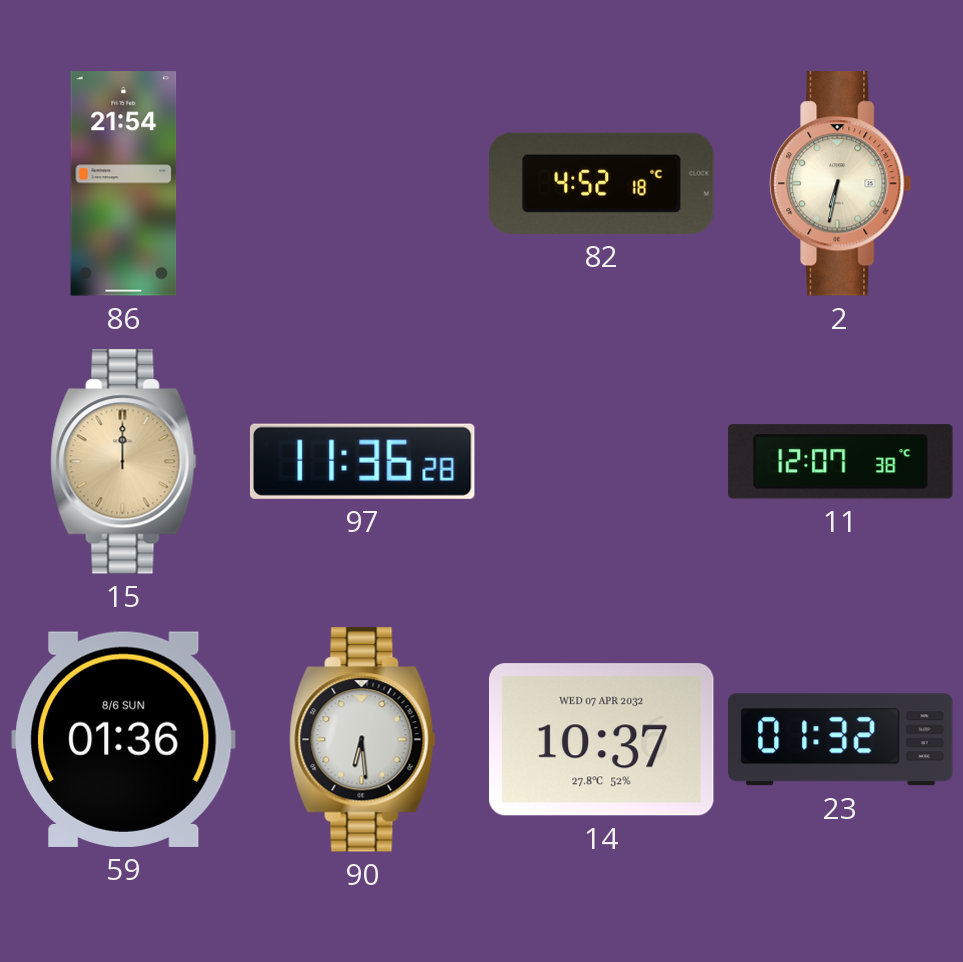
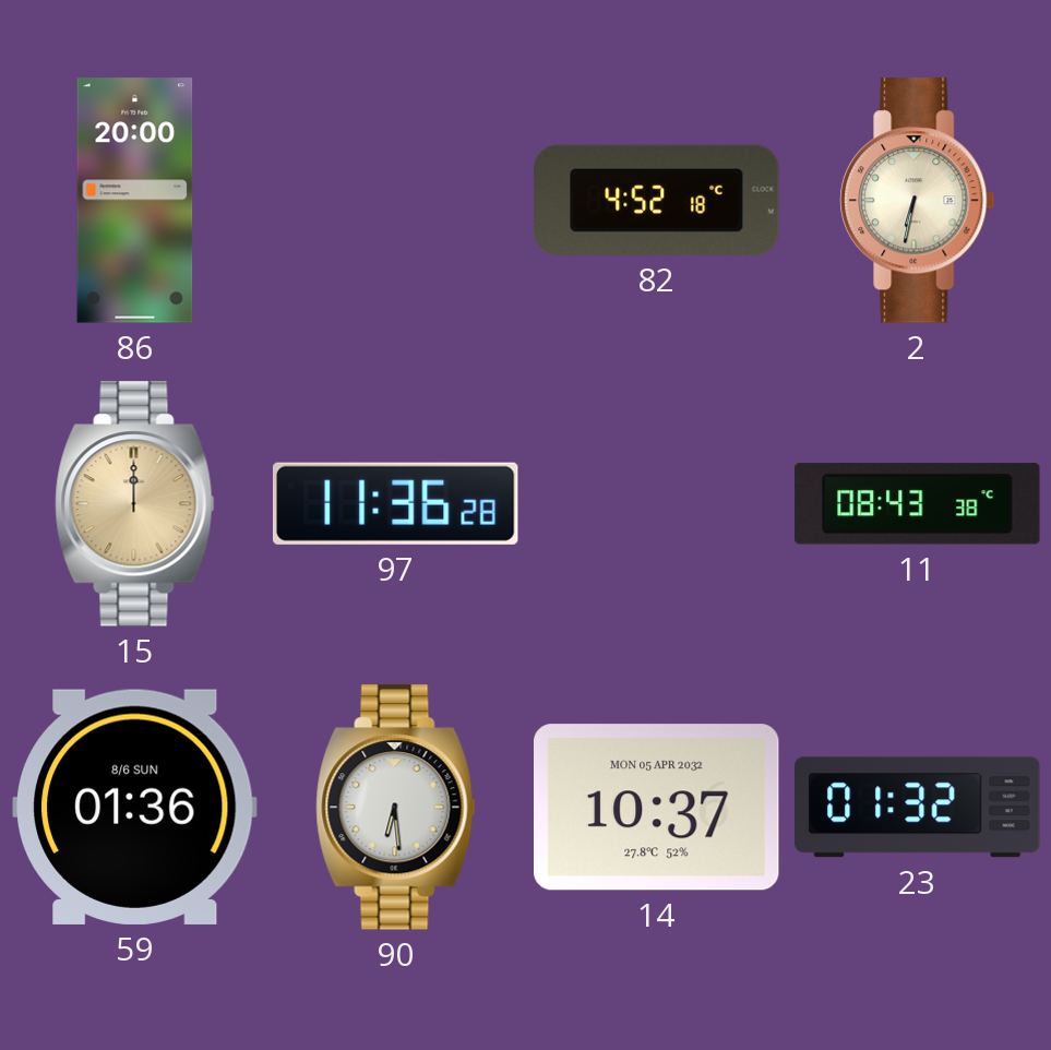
86: 21:54 -> 20:00 (135, 201)
11: 12:07 -> 08:43 (918, 504)
14 date: WED 07 APR 2032 -> MON 05 APR 2032 (657, 808)
